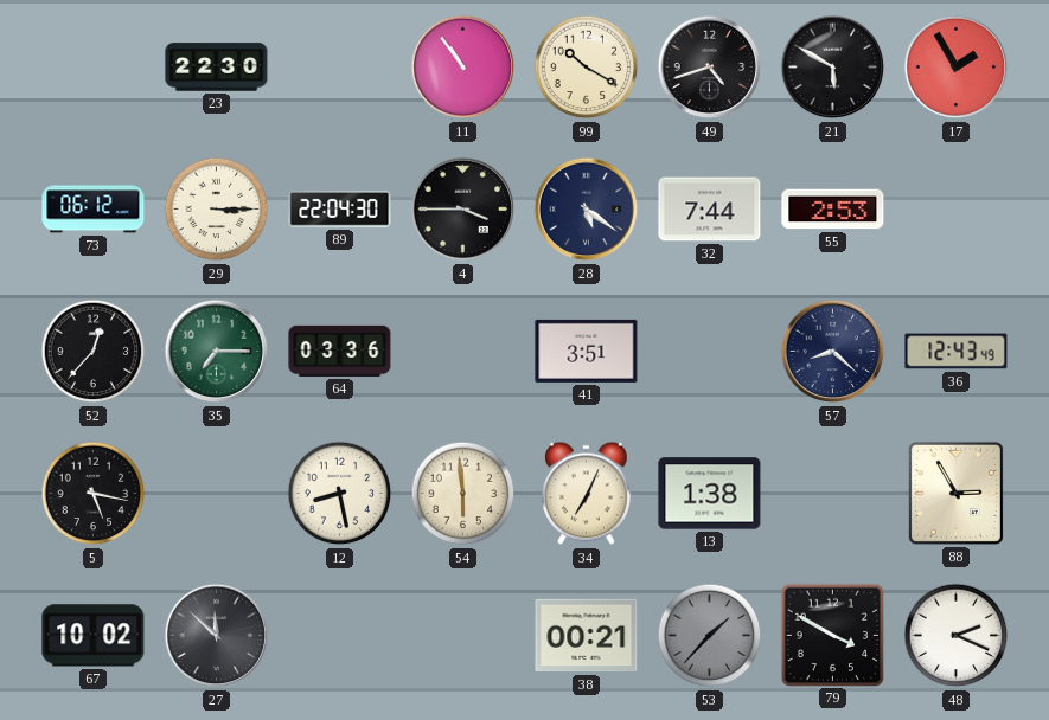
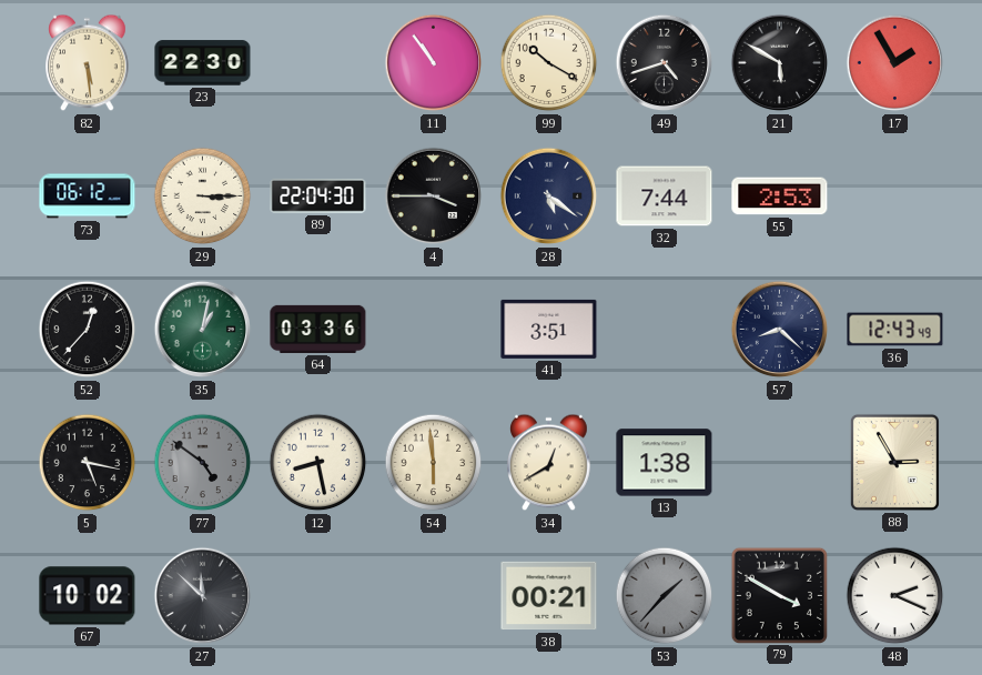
82: none -> 5:29 (88, 63)
35: 7:15 -> 1:02 (203, 330)
77: none -> 4:51 (203, 463)
34: 7:04 -> 12:40 (549, 463)
